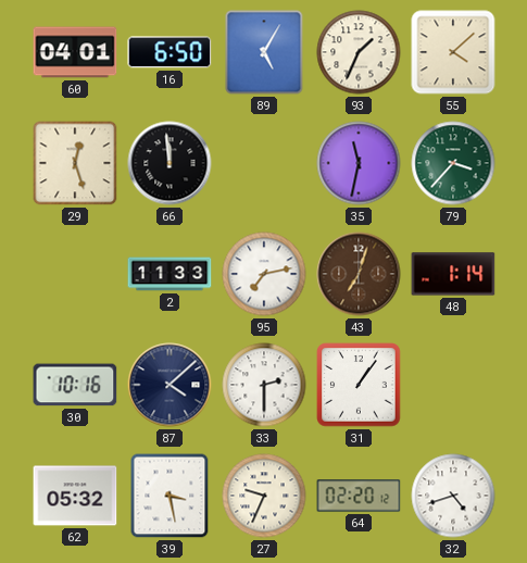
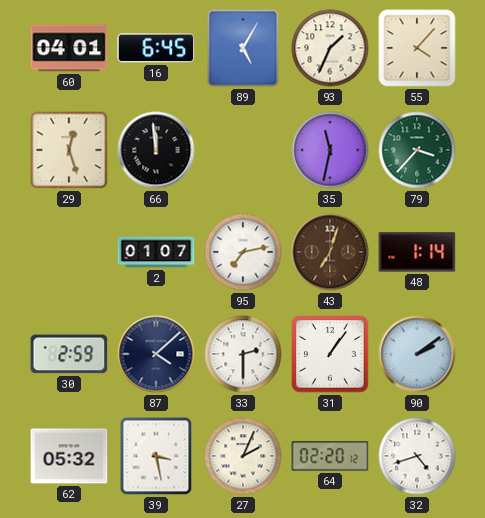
16: 6:50 -> 6:45 (156, 48)
55: 4:08 -> 4:07 (417, 48)
2: 11:33 -> 01:07 (156, 252)
30: 10:16 -> 2:59 (69, 354)
90: none -> 2:09 (417, 354)
27: 9:34 -> 2:04 (243, 456)
